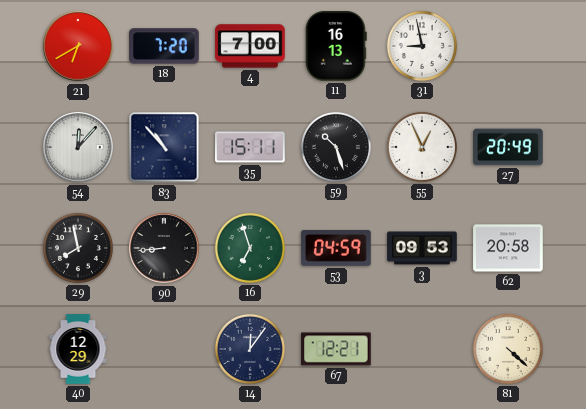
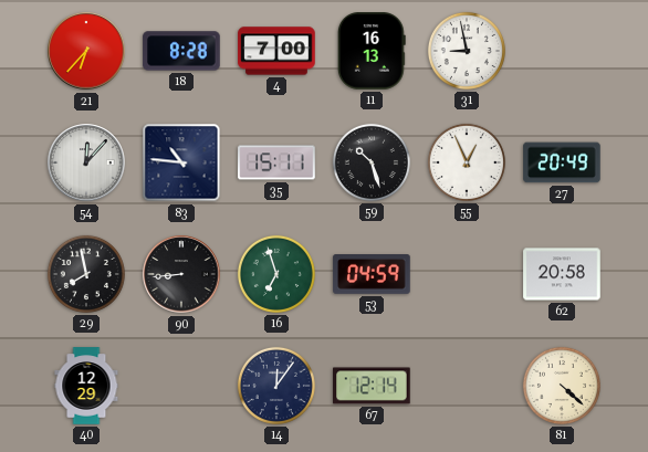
21: 6:40 -> 6:37 (86, 51)
18: 7:20 -> 8:28 (181, 51)
83: 10:53 -> 10:46 (181, 162)
3: 09:53 -> none (422, 248)
67: 12:21 -> 12:14 (372, 386)
